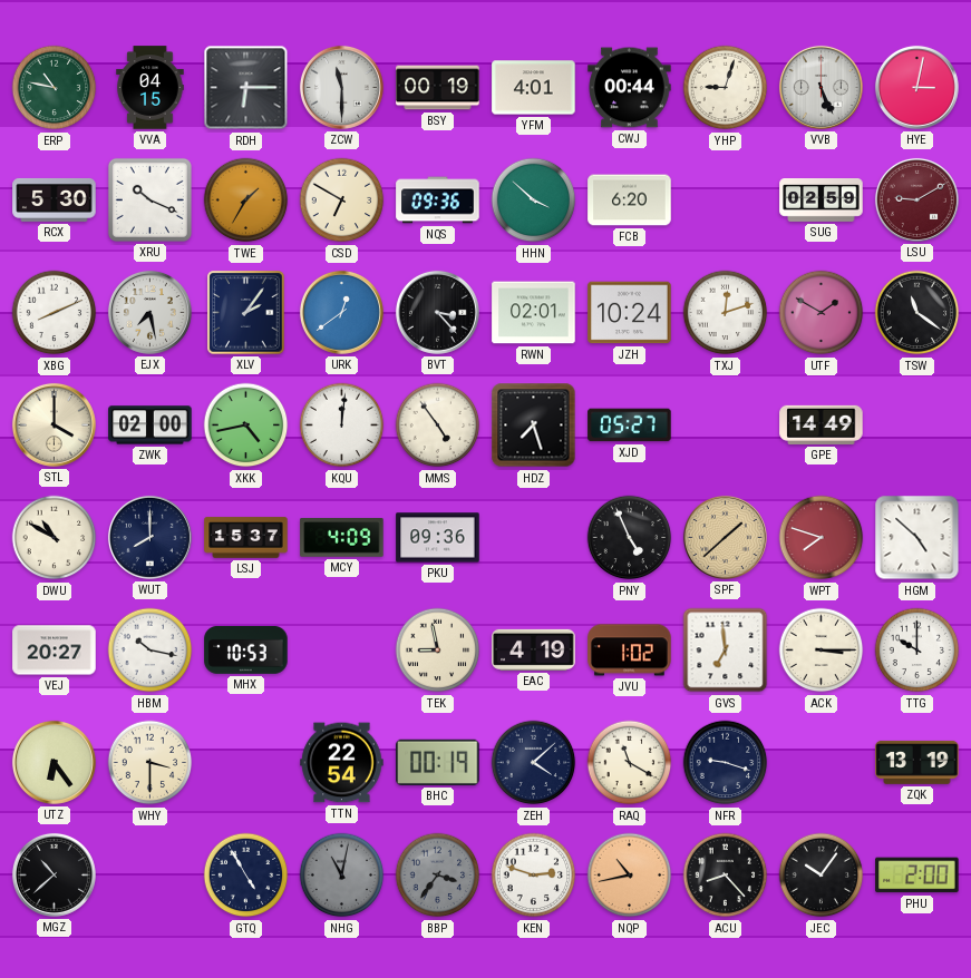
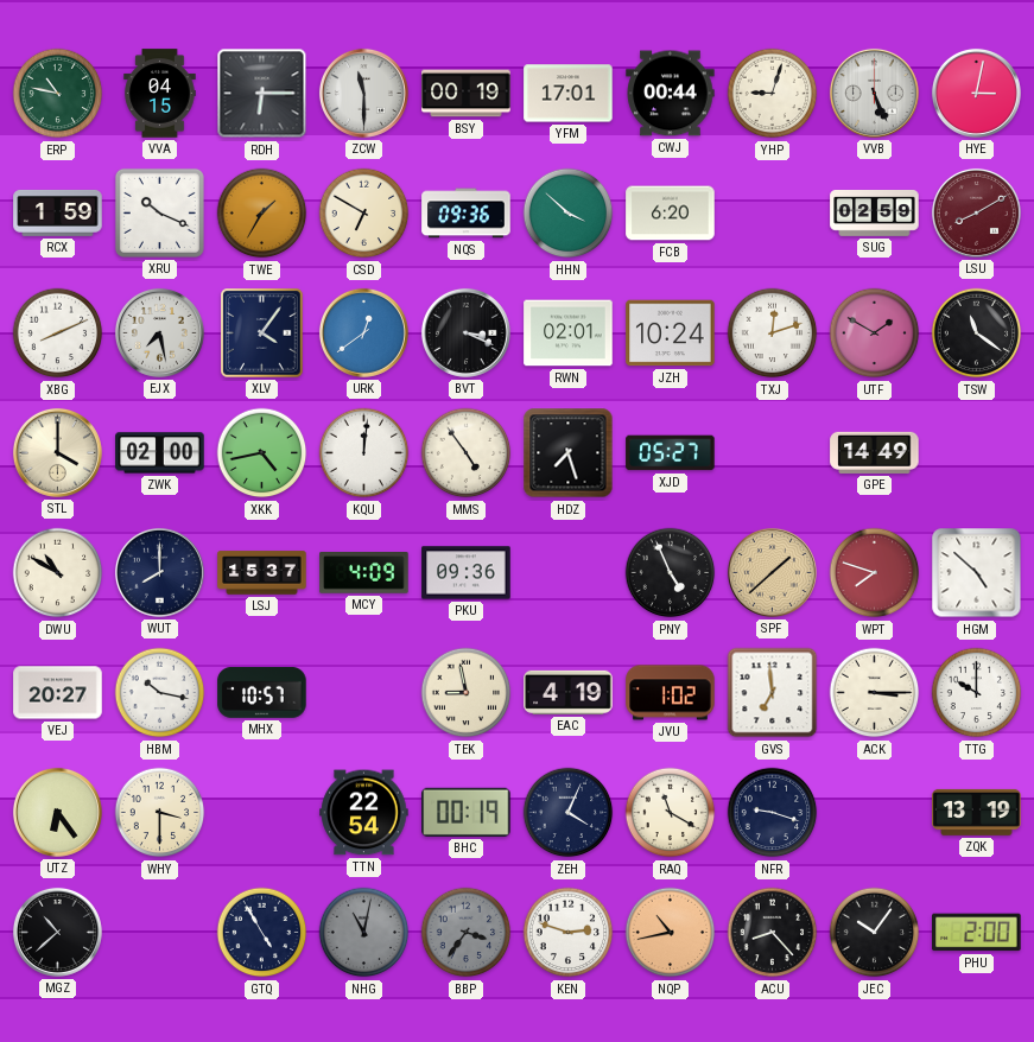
YFM: 4:01 -> 17:01 (569, 94)
RCX: 5:30 -> 1:59 (58, 212)
LSU: 9:10 -> 8:10 (976, 212)
XLV: 2:06 -> 4:06 (262, 333)
BVT: 3:23 -> 3:19 (465, 332)
MHX: 10:53 -> 10:57 (262, 692)
ZEH: 4:08 -> 4:04 (569, 813)
